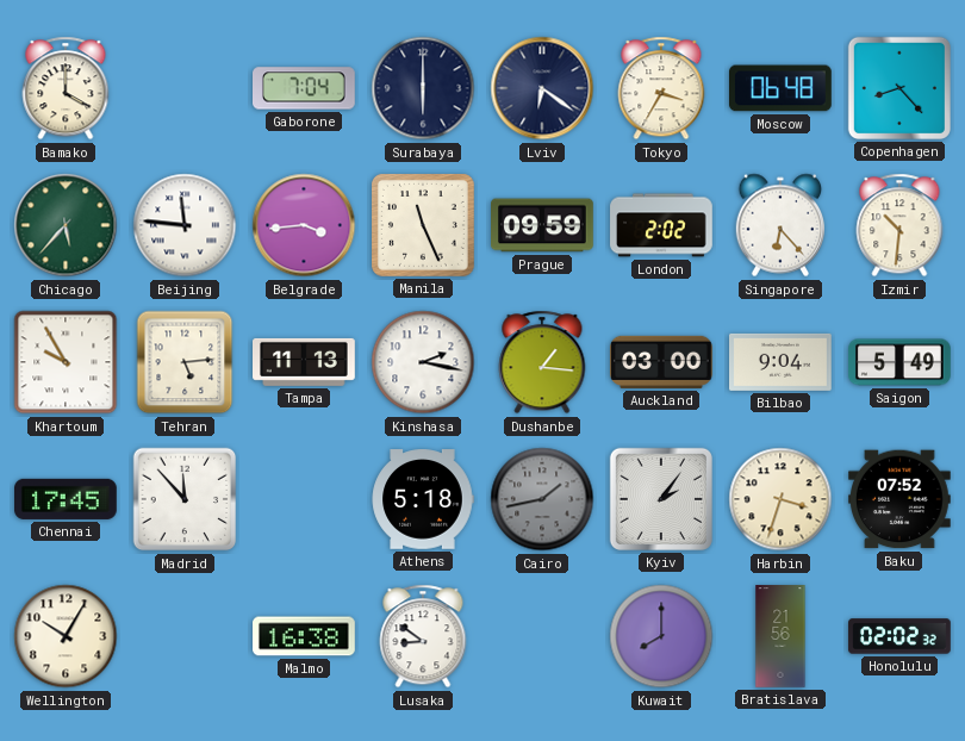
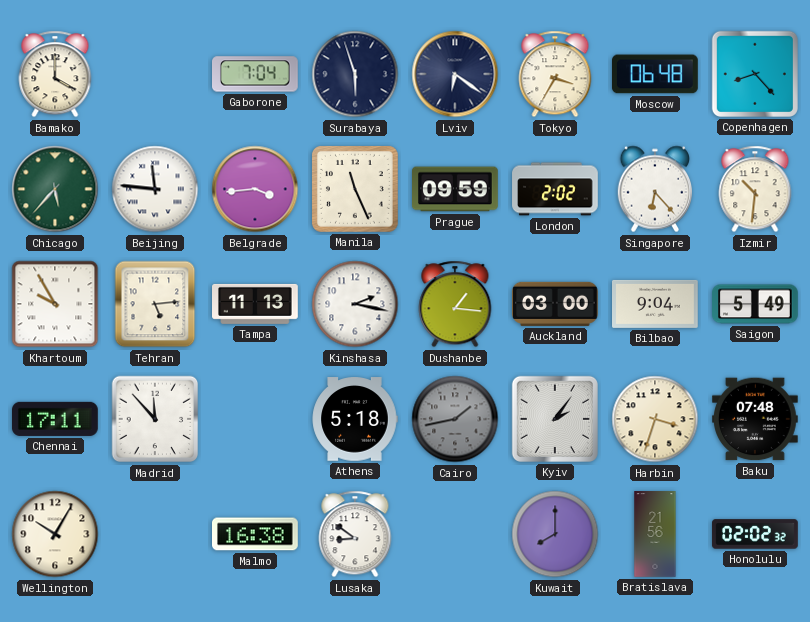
Surabaya: 6:00 -> 5:57 (355, 74)
Chennai: 17:45 -> 17:11 (56, 419)
Baku: 07:52 -> 07:48 (756, 419)
